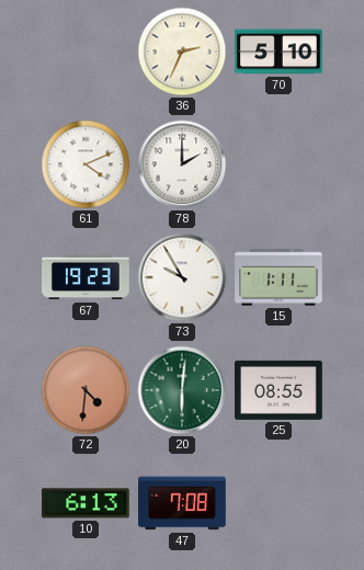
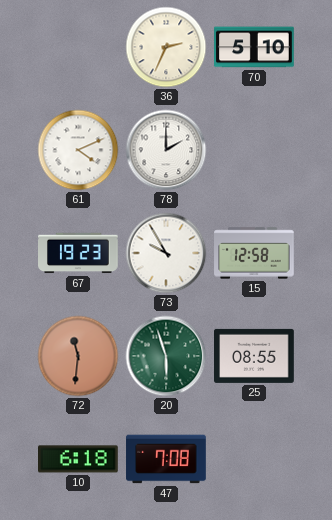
15: 1:11 -> 12:58 (254, 253)
72: 4:31 -> 11:31 (78, 356)
20: 6:01 -> 5:57 (166, 356)
10: 6:13 -> 6:18 (79, 459)
